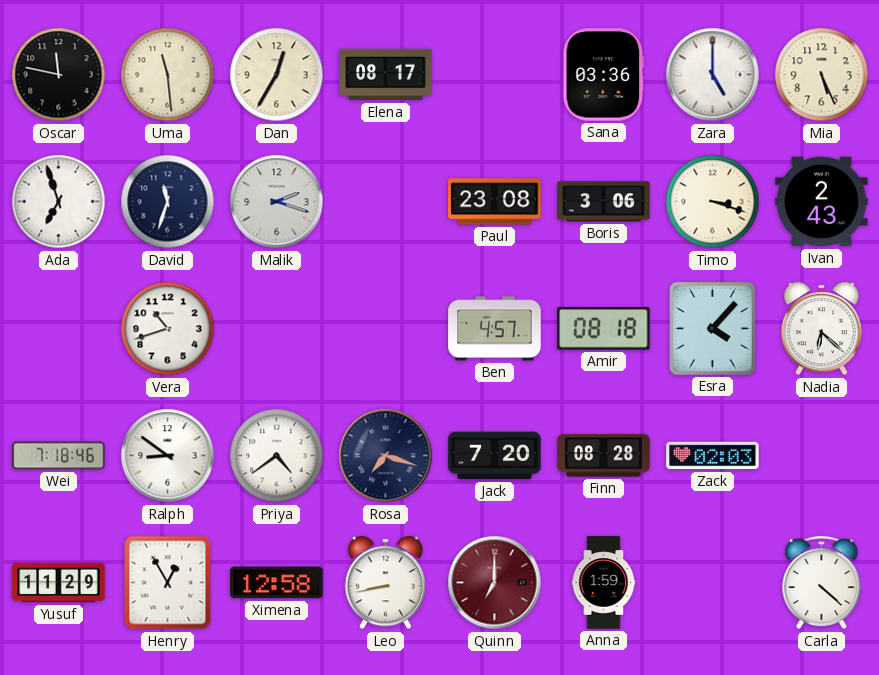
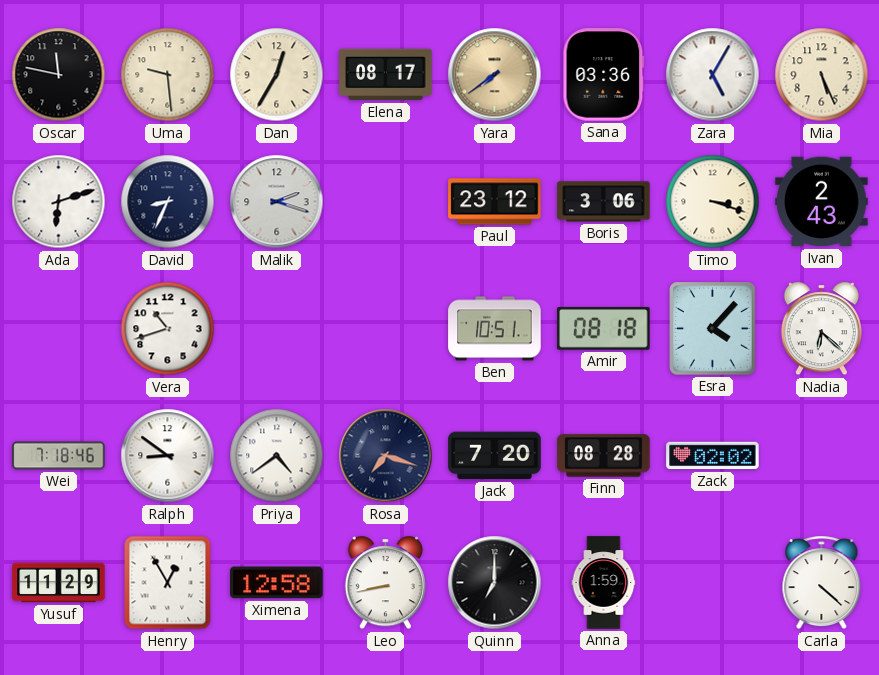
Uma: 11:29 -> 9:29 (168, 75)
Yara: none -> 7:39 (495, 75)
Zara: 5:00 -> 5:05 (713, 75)
Ada: 6:57 -> 6:12 (59, 202)
David: 11:33 -> 8:34 (168, 202)
Paul: 23:08 -> 23:12 (495, 202)
Ben: 4:57 -> 10:51 (495, 329)
Zack: 02:03 -> 02:02 (713, 456)
Quinn dial: burgundy -> black (495, 583)
